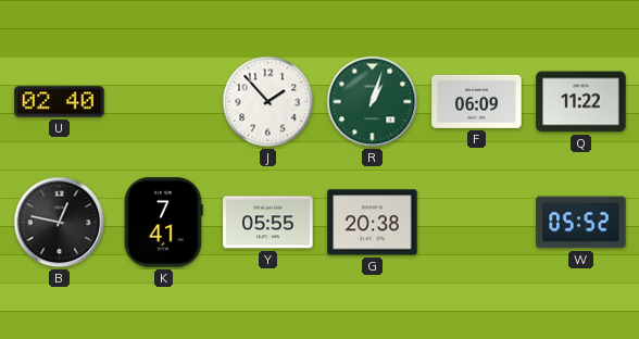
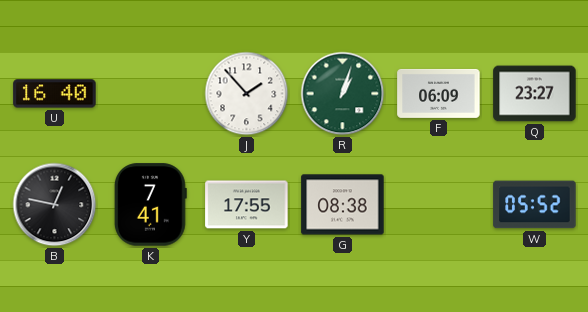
U: 02:40 -> 16:40 (55, 94)
Q: 11:22 -> 23:27 (535, 94)
Y: 05:55 -> 17:55 (247, 205)
G: 20:38 -> 08:38 (343, 205)
